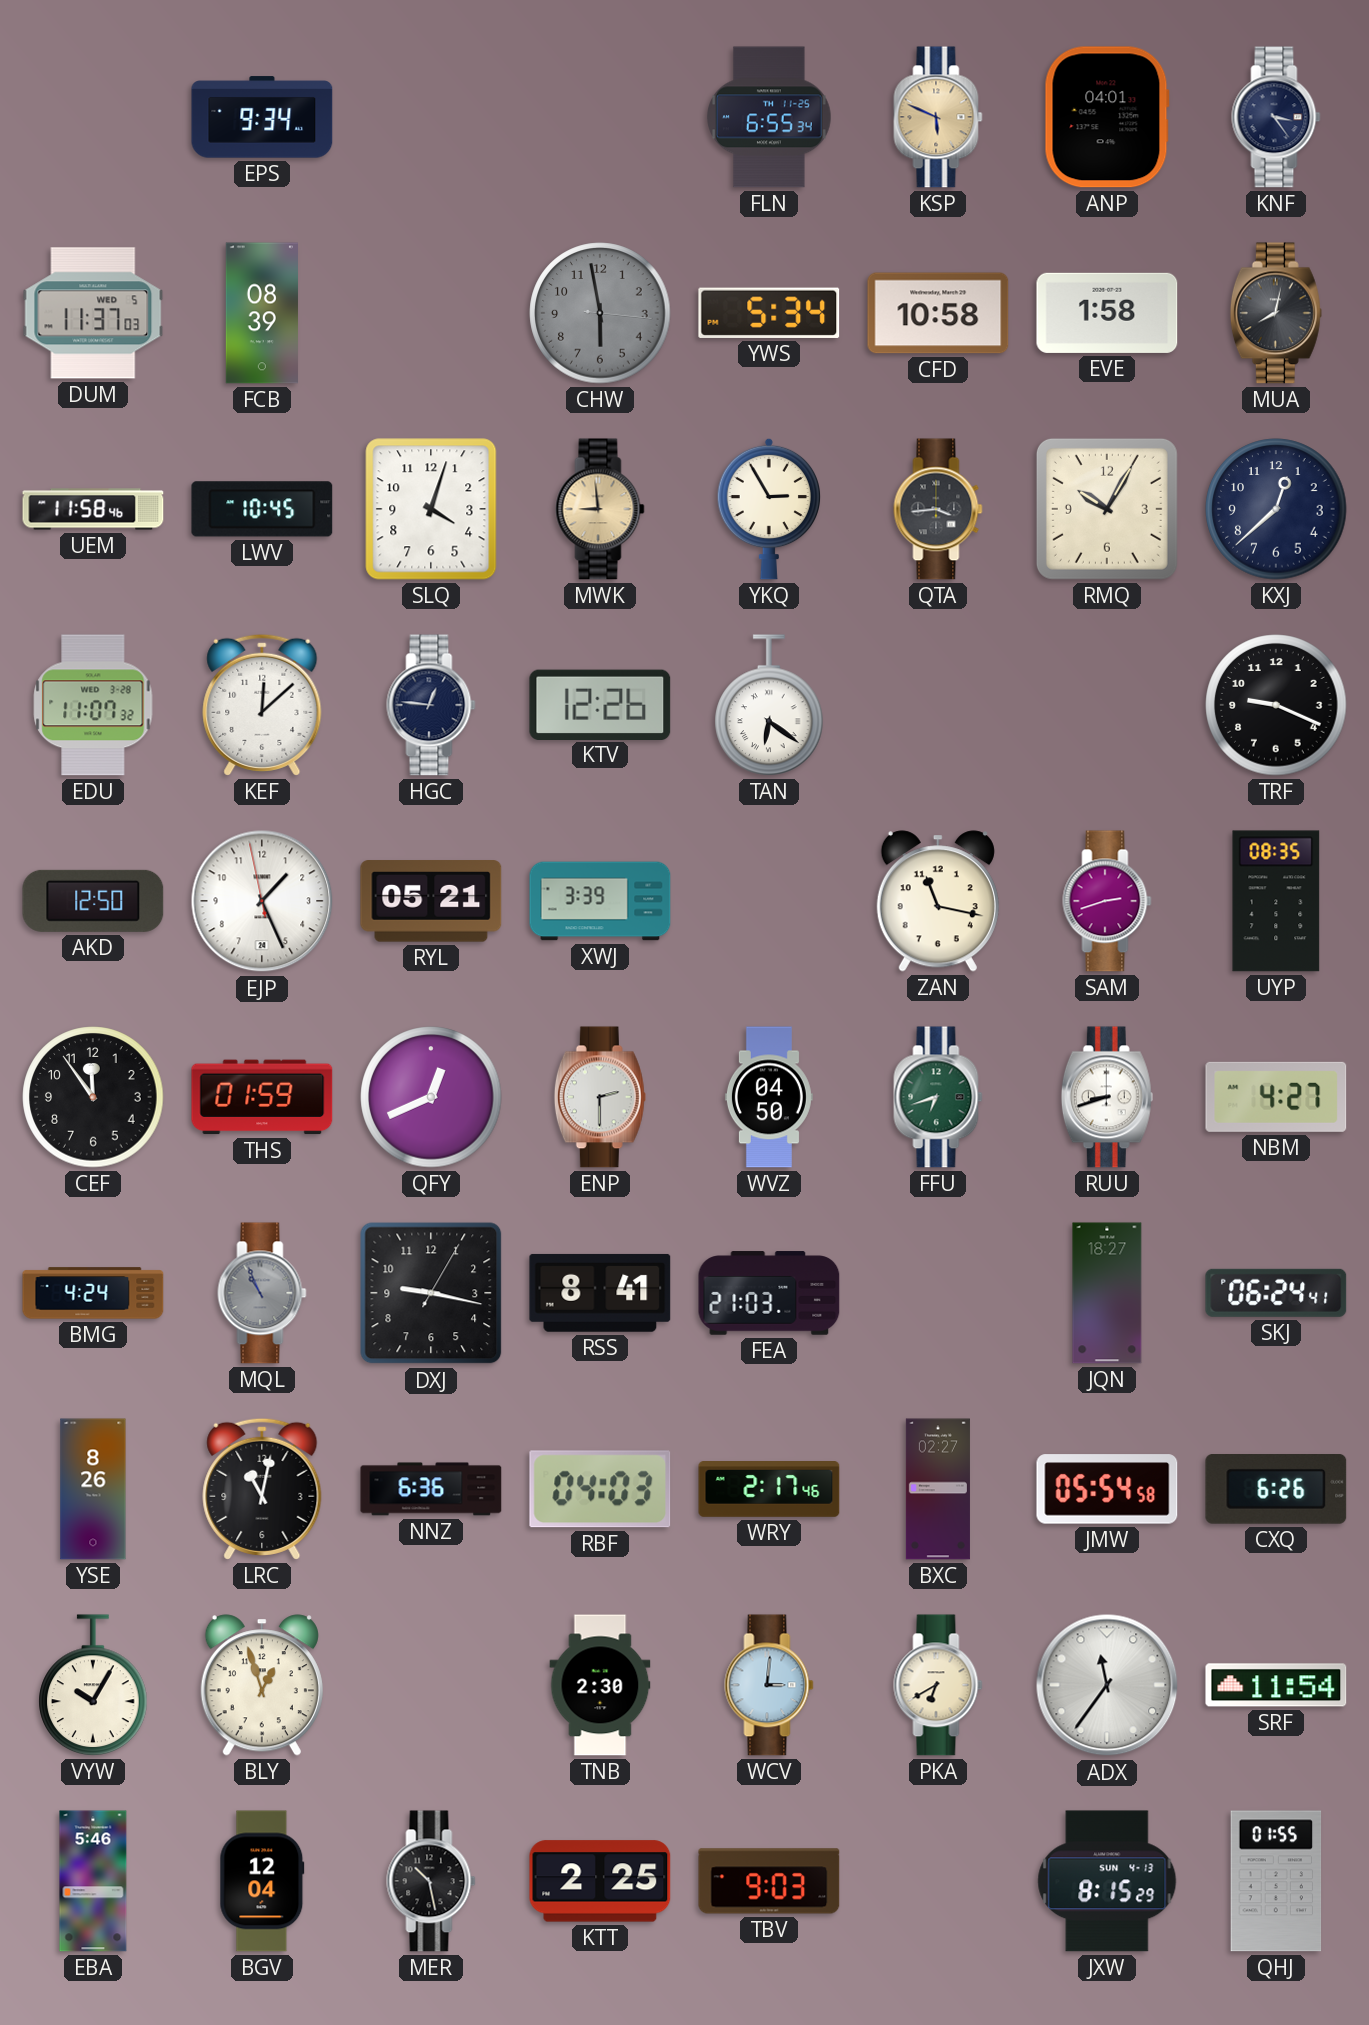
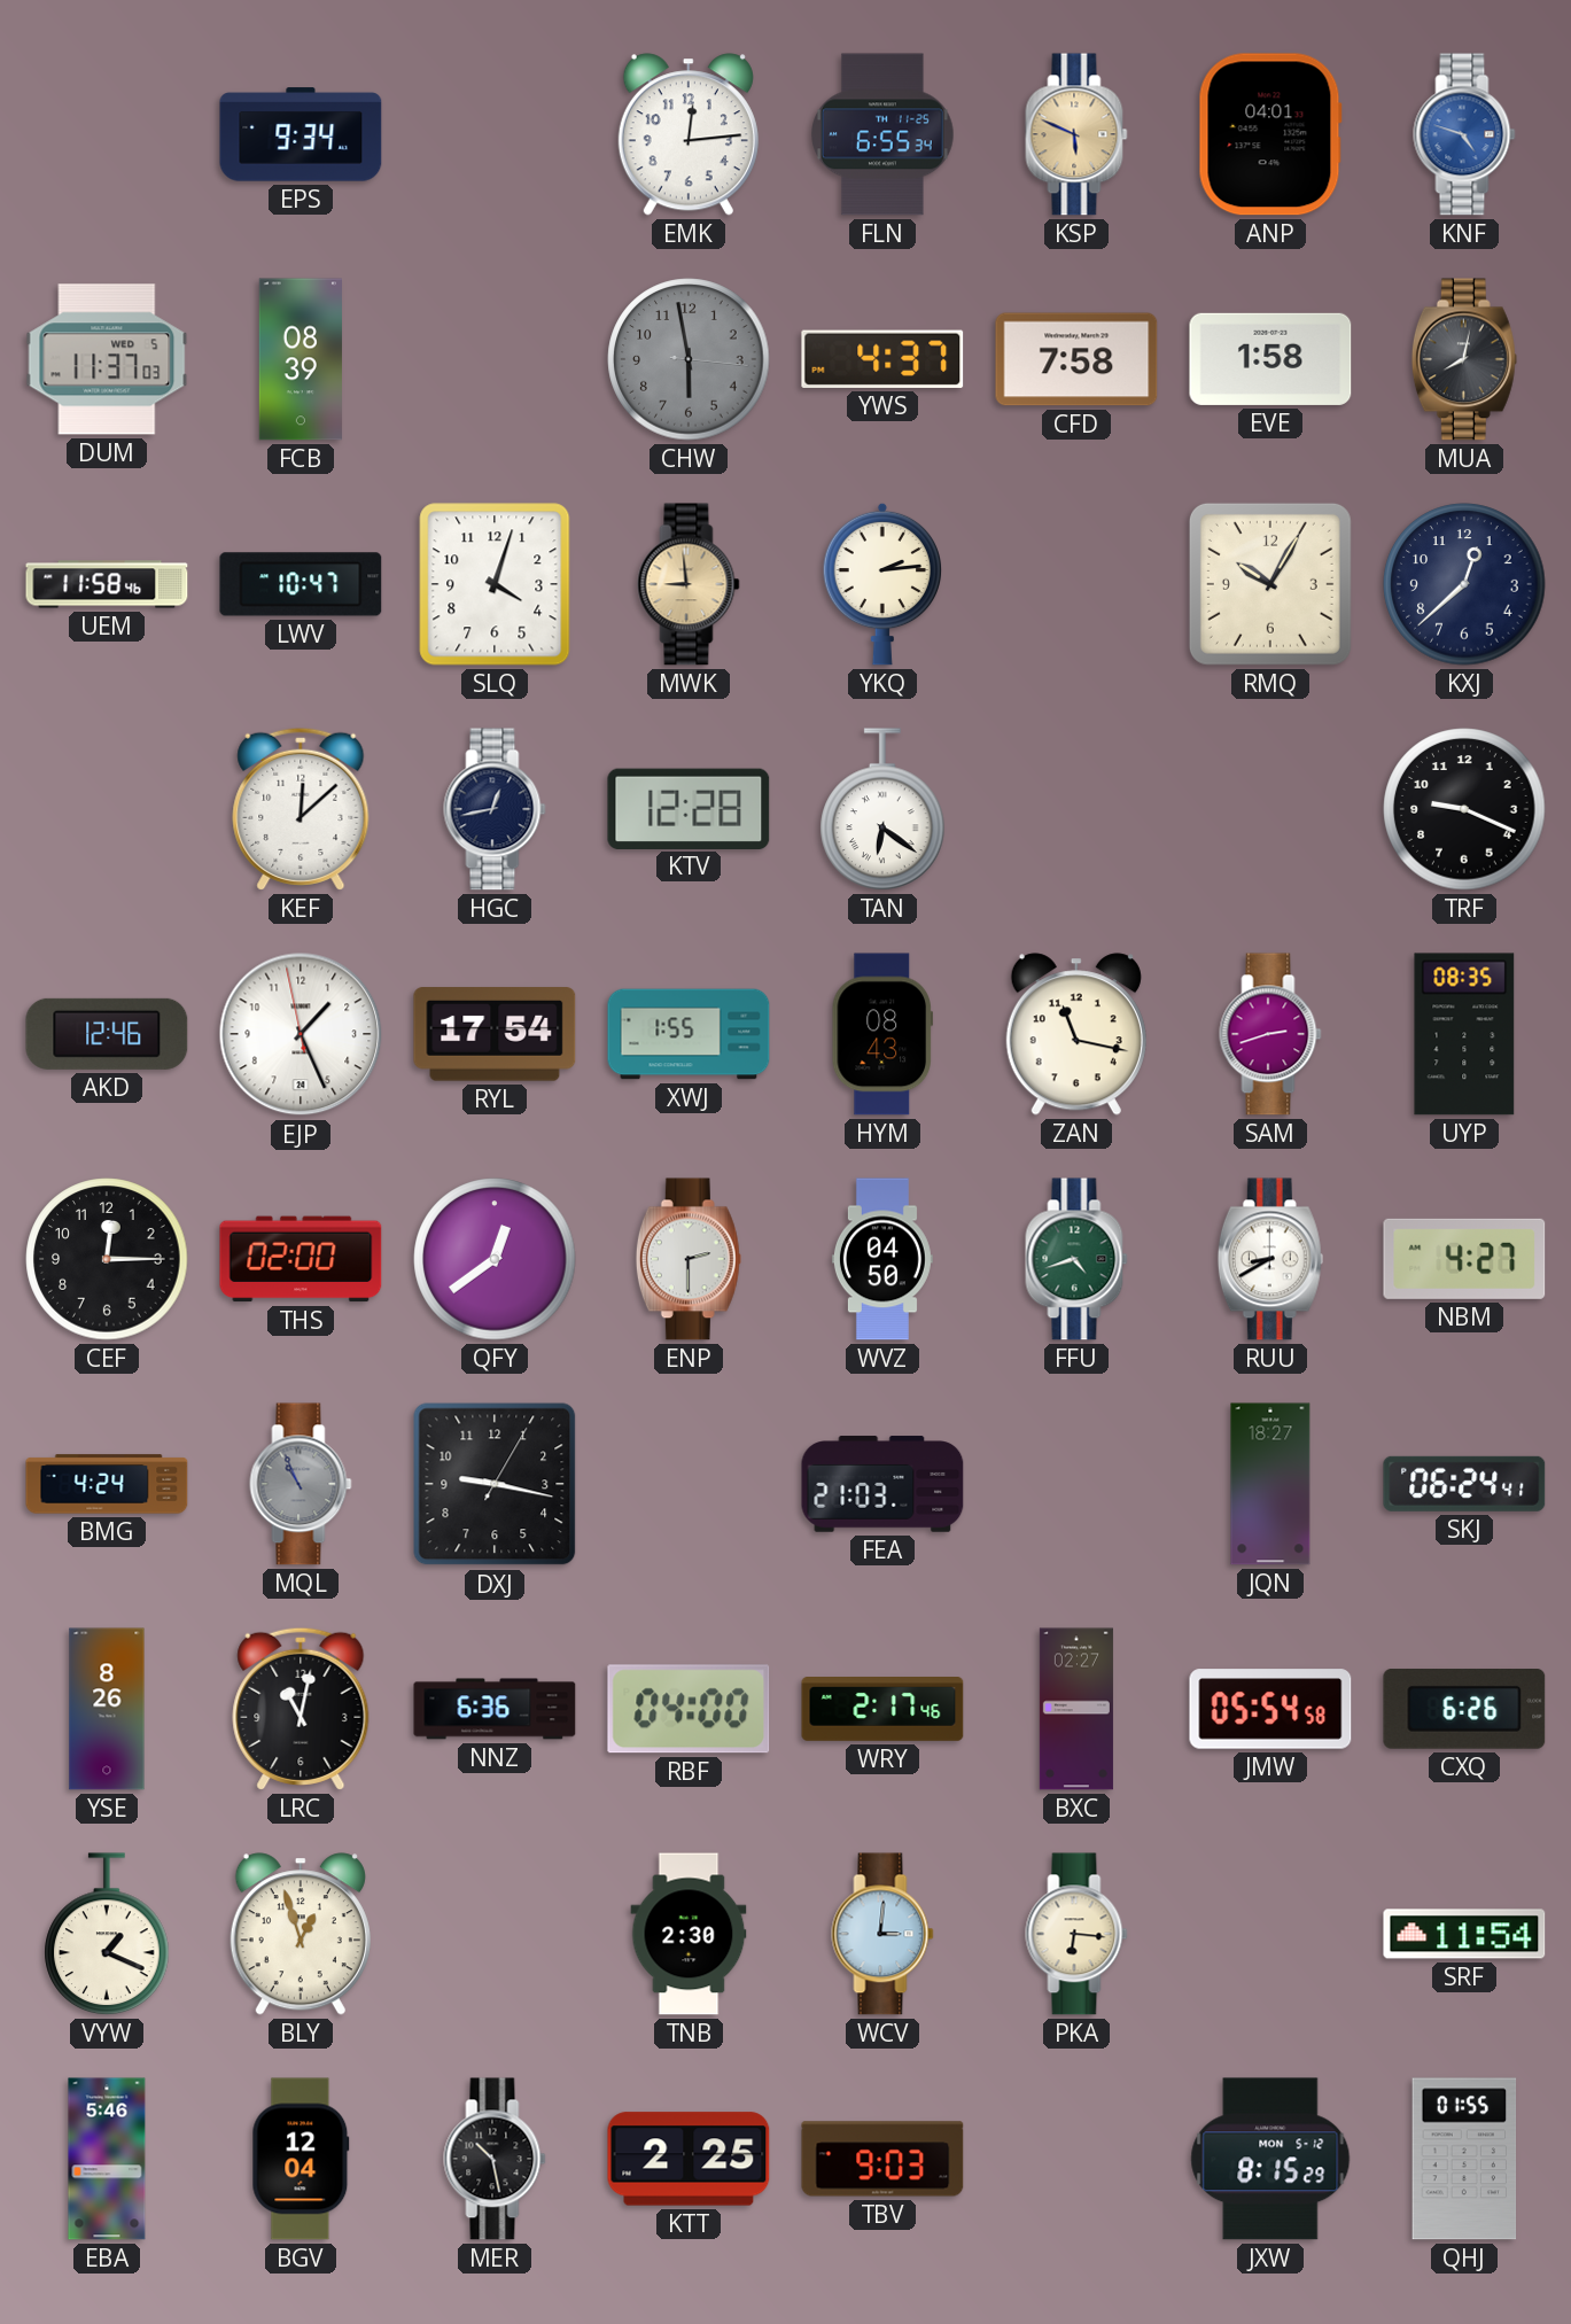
EMK: none -> 12:14 (689, 134)
KNF: 3:24 -> 4:48 (1464, 134)
KNF dial: navy -> blue (1464, 134)
YWS: 5:34 -> 4:37 (882, 359)
CFD: 10:58 -> 7:58 (1076, 359)
LWV: 10:45 -> 10:47 (301, 584)
YKQ: 2:55 -> 2:14 (882, 584)
QTA: 3:44 -> none (938, 509)
EDU: 11:07 -> none (93, 705)
HGC: 12:46 -> 12:43 (495, 809)
KTV: 12:26 -> 12:28 (689, 808)
AKD: 12:50 -> 12:46 (107, 1034)
RYL: 05:21 -> 17:54 (495, 1034)
XWJ: 3:39 -> 1:55 (689, 1034)
HYM: none -> 08:43 (882, 1034)
CEF: 11:54 -> 12:15 (107, 1259)
THS: 01:59 -> 02:00 (301, 1259)
QFY: 12:41 -> 12:39 (495, 1259)
FFU: 6:42 -> 4:42 (1076, 1259)
RUU: 8:42 -> 8:40 (1270, 1259)
RSS: 8:41 -> none (600, 1293)
RBF: 04:03 -> 04:00 (689, 1709)
VYW: 10:05 -> 1:19 (107, 1934)
PKA: 6:40 -> 6:16 (1076, 1934)
ADX: 11:36 -> none (1107, 1685)
JXW date: SUN 4-13 -> MON 5-12 (1270, 2159)
